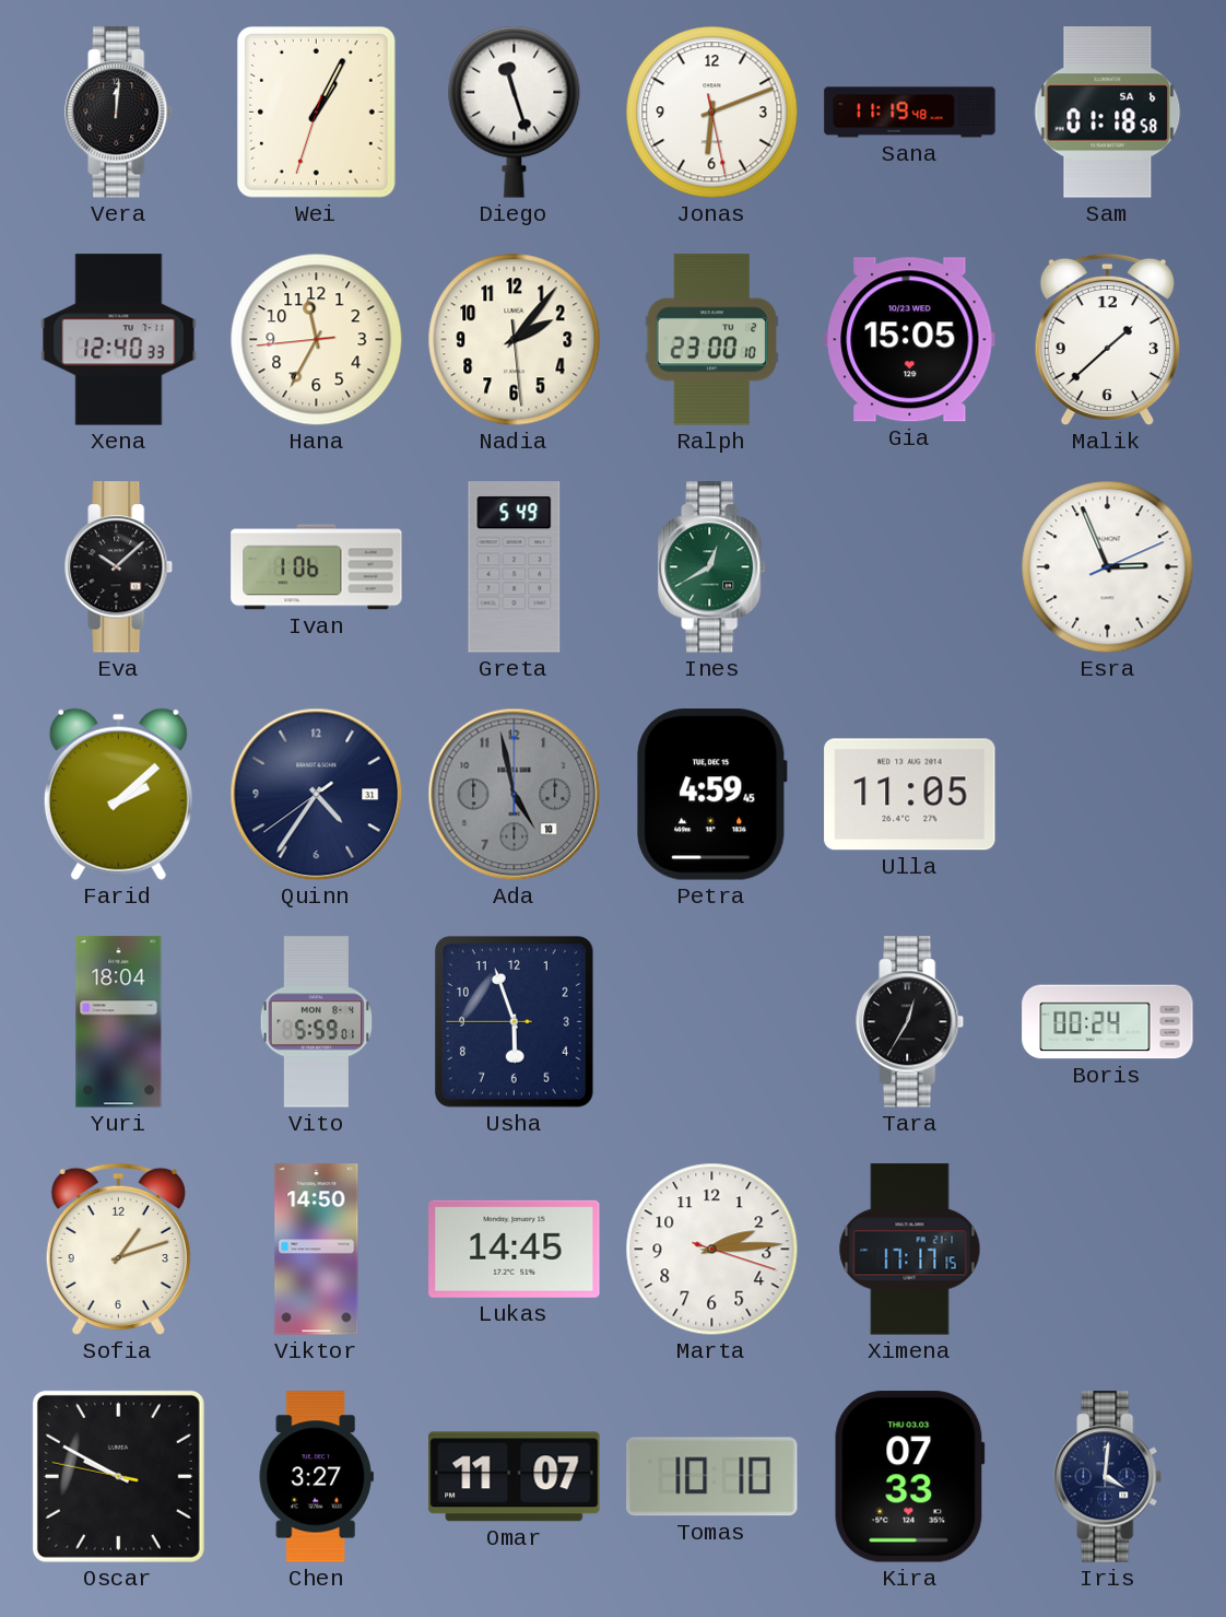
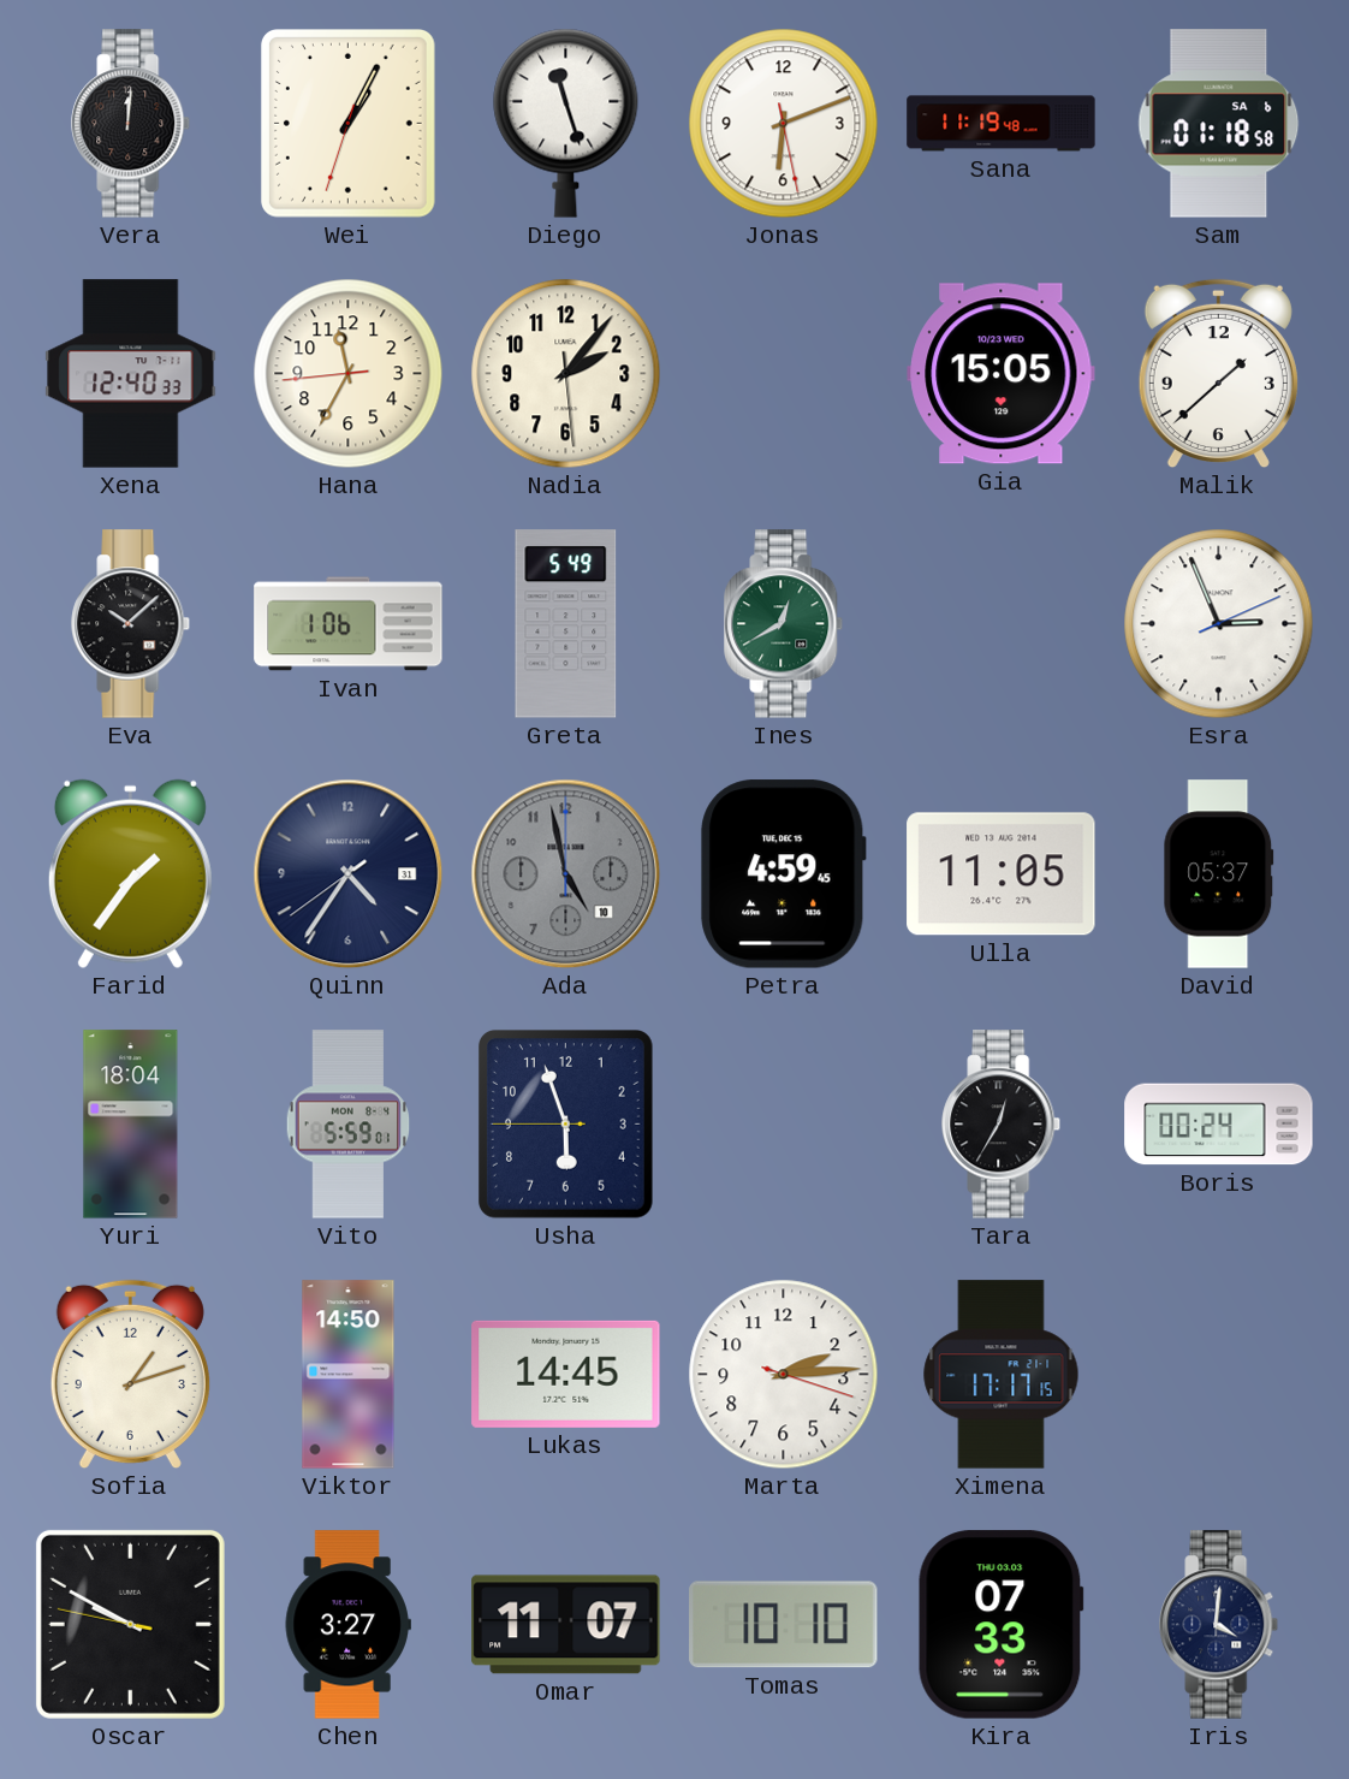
Ralph: 23:00 -> none (711, 340)
Farid: 2:08 -> 1:36 (130, 873)
David: none -> 05:37 (1219, 874)
